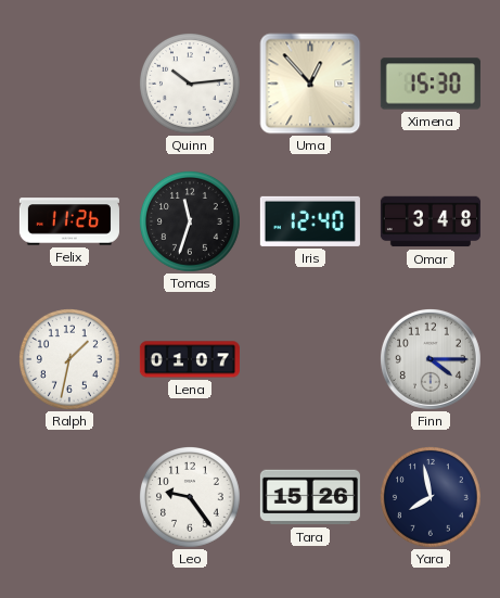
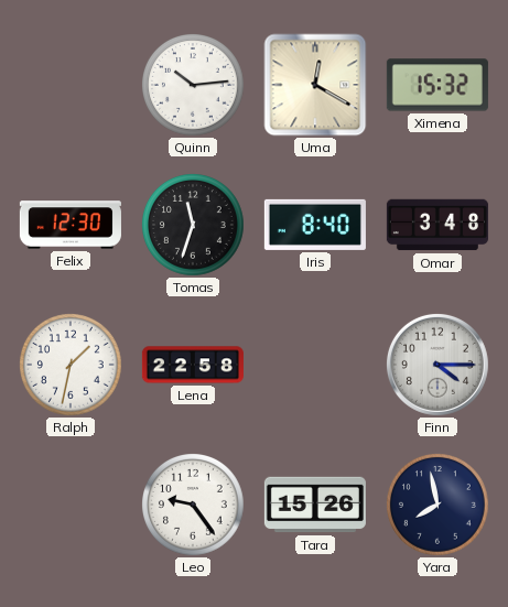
Uma: 12:53 -> 12:20 (315, 85)
Ximena: 15:30 -> 15:32 (437, 85)
Felix: 11:26 -> 12:30 (71, 225)
Iris: 12:40 -> 8:40 (315, 225)
Lena: 01:07 -> 22:58 (193, 365)
